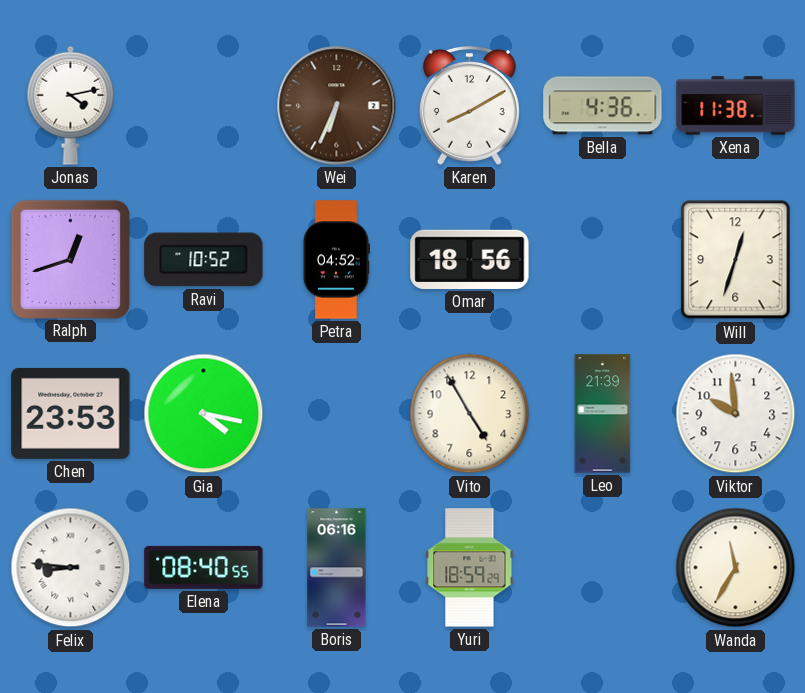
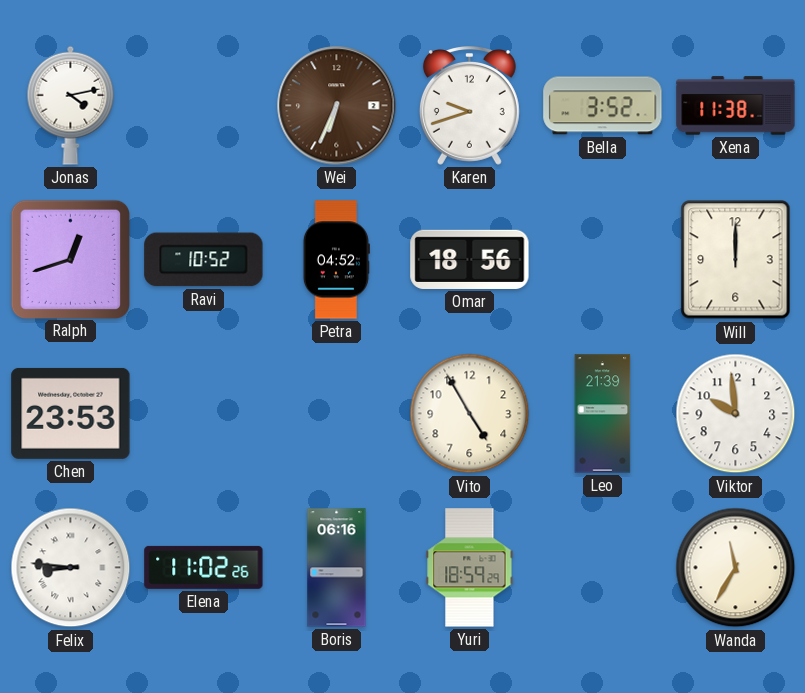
Karen: 8:10 -> 9:42 (469, 106)
Bella: 4:36 -> 3:52 (603, 106)
Will: 12:33 -> 12:00 (736, 260)
Gia: 4:17 -> none (204, 414)
Elena: 08:40 -> 11:02 (204, 567)
